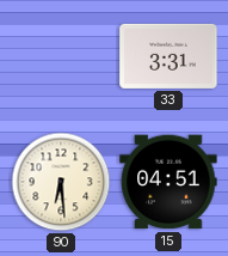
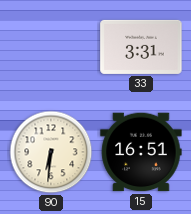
90: 6:29 -> 6:31 (51, 152)
15: 04:51 -> 16:51 (141, 152)
